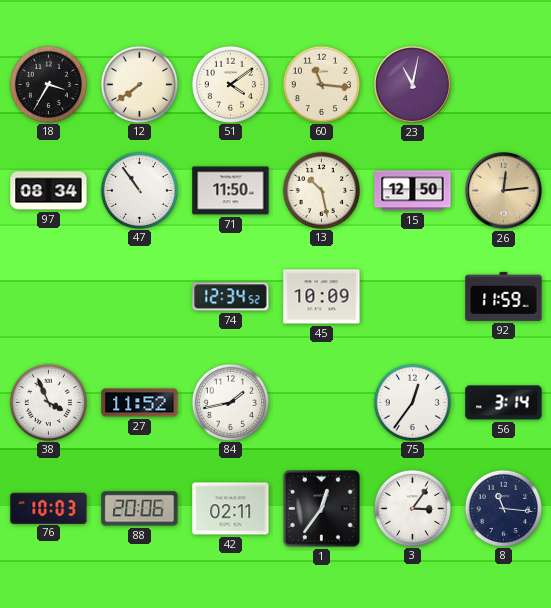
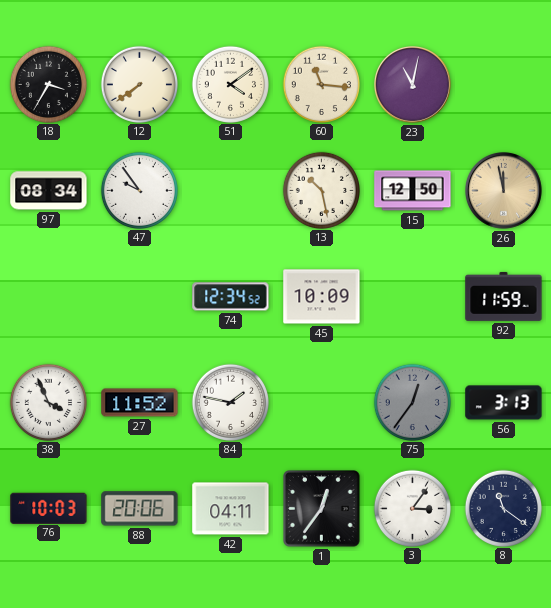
47: 10:54 -> 9:54 (139, 190)
71: 11:50 -> none (231, 191)
26: 12:14 -> 11:58 (504, 191)
84: 1:43 -> 1:47 (230, 402)
75 dial: white -> grey (412, 402)
56: 3:14 -> 3:13 (504, 403)
42: 02:11 -> 04:11 (231, 509)
8: 11:16 -> 11:21 (503, 508)
